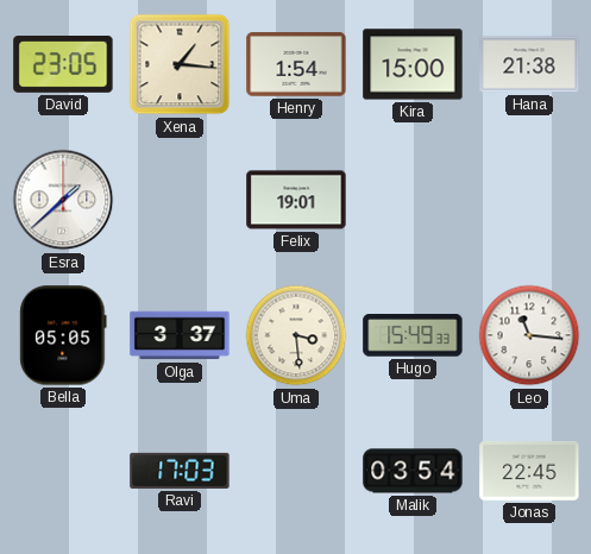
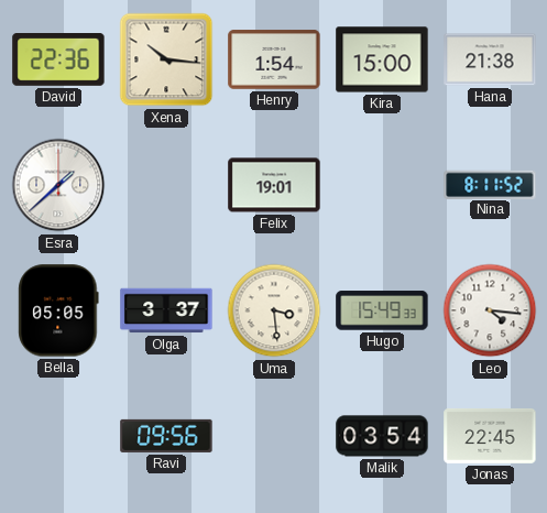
David: 23:05 -> 22:36 (58, 61)
Xena: 1:16 -> 10:16 (166, 59)
Nina: none -> 8:11 (490, 184)
Leo: 11:16 -> 4:16 (490, 310)
Ravi: 17:03 -> 09:56 (166, 436)
